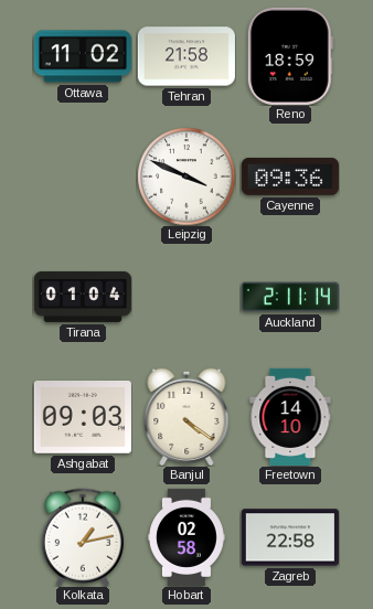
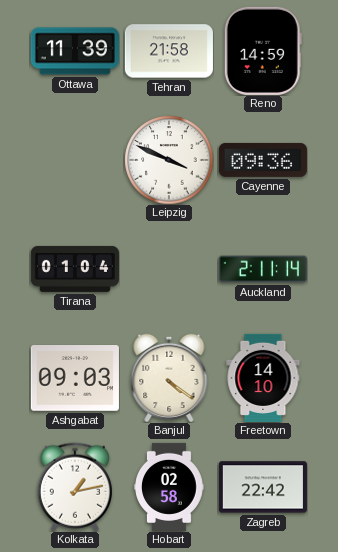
Ottawa: 11:02 -> 11:39 (75, 51)
Reno: 18:59 -> 14:59 (263, 51)
Zagreb: 22:58 -> 22:42 (263, 487)
